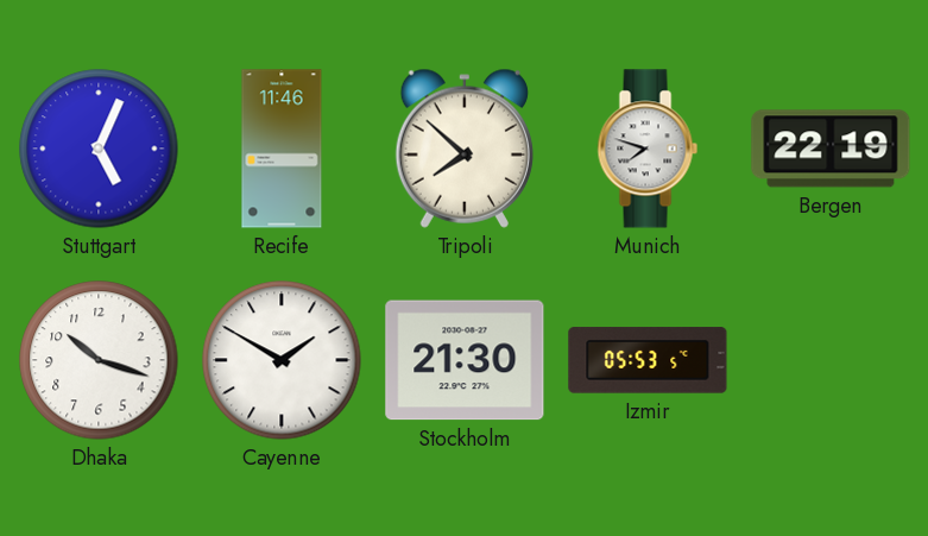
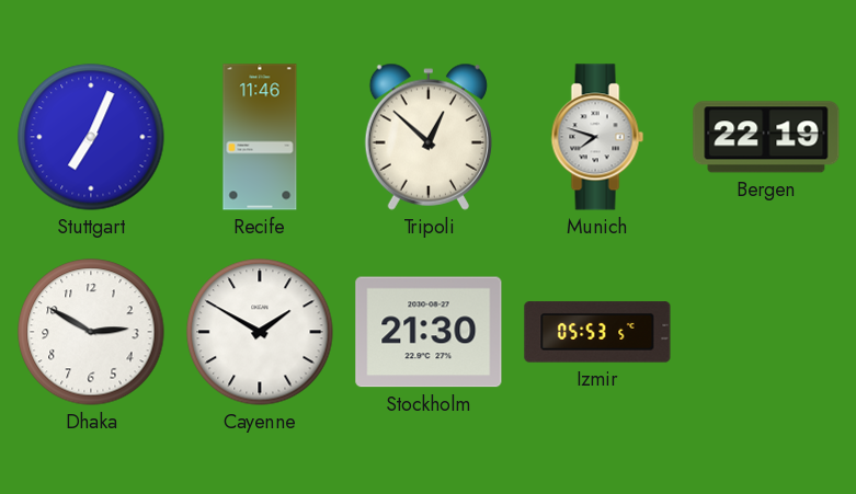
Stuttgart: 5:04 -> 7:04 (91, 137)
Tripoli: 7:52 -> 12:52 (429, 137)
Dhaka: 10:18 -> 2:50 (91, 332)
